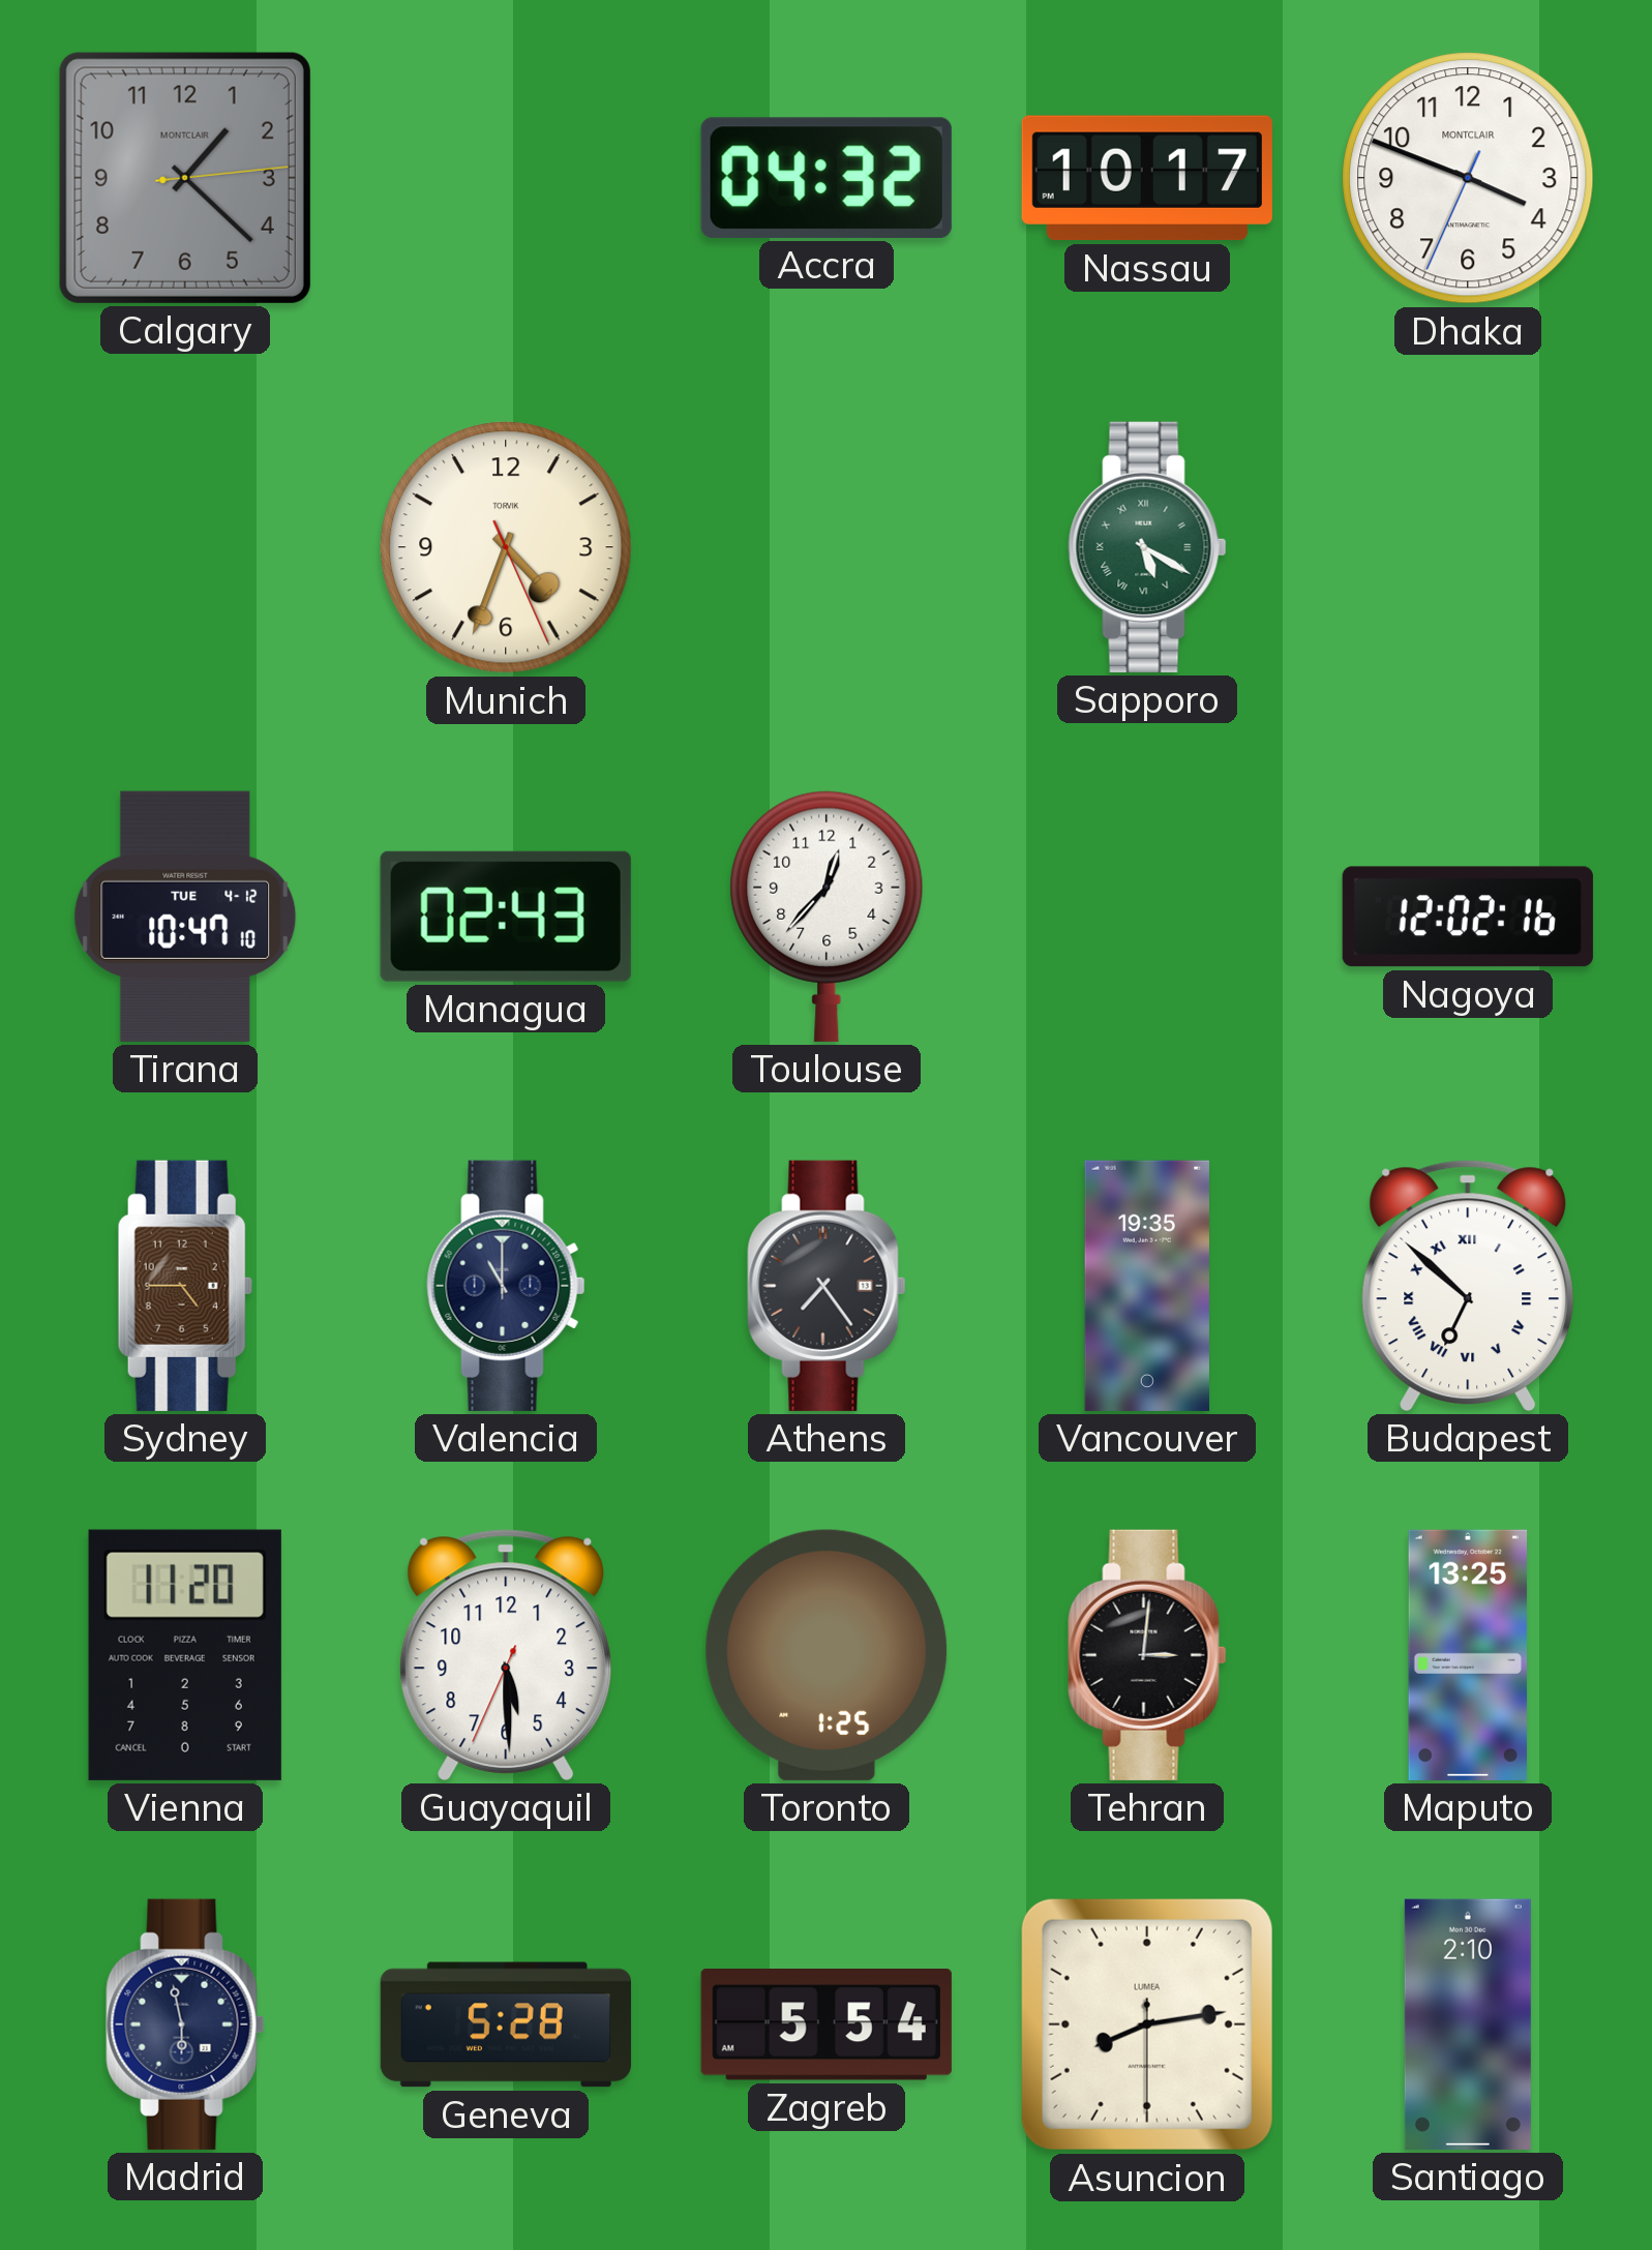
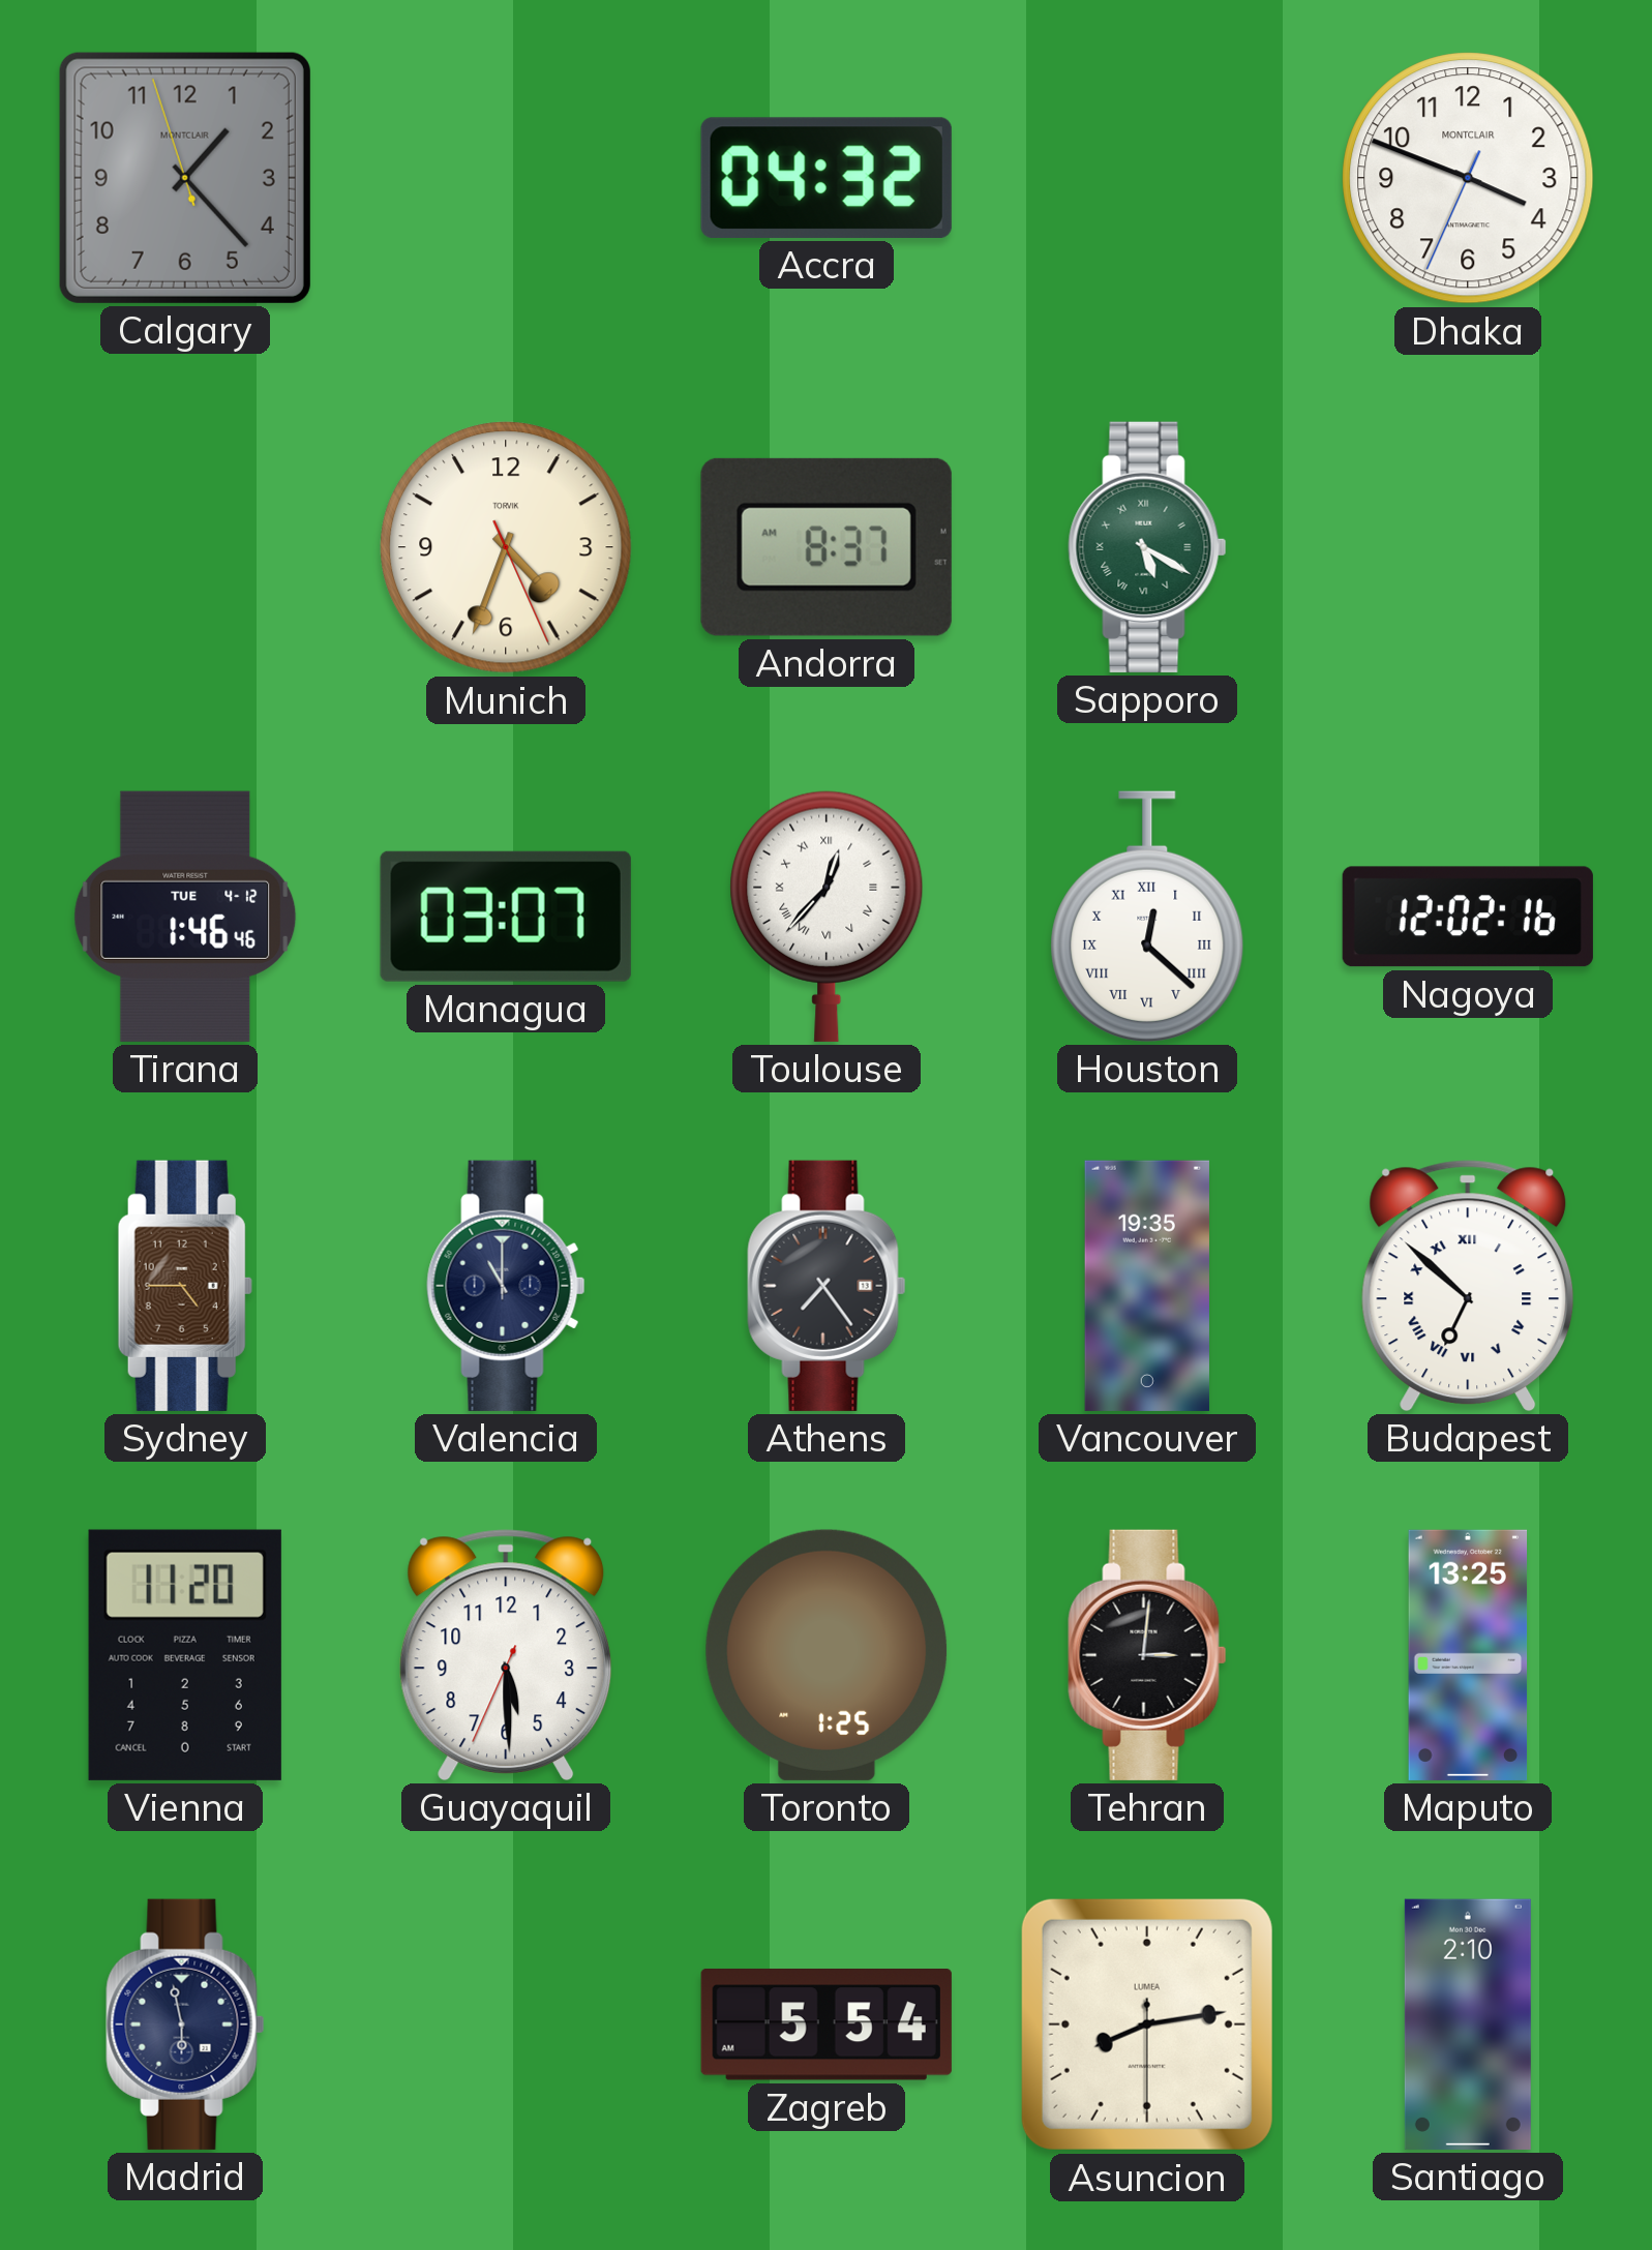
Calgary: 1:22:14 -> 1:22:57 (185, 178)
Nassau: 10:17 -> none (1147, 178)
Andorra: none -> 8:37 (827, 547)
Tirana: 10:47 -> 1:46 (185, 917)
Managua: 02:43 -> 03:07 (506, 917)
Toulouse numerals: Arabic -> Roman (827, 917)
Houston: none -> 12:22 (1147, 917)
Geneva: 5:28 -> none (506, 2024)
